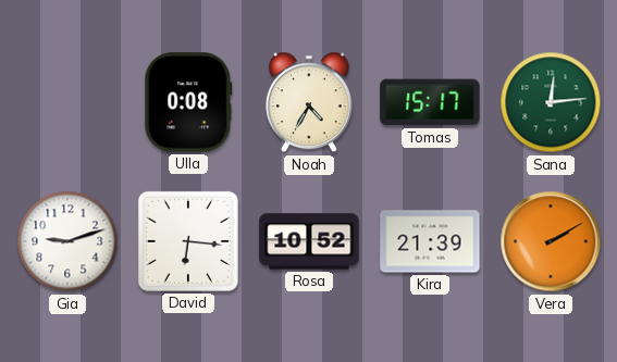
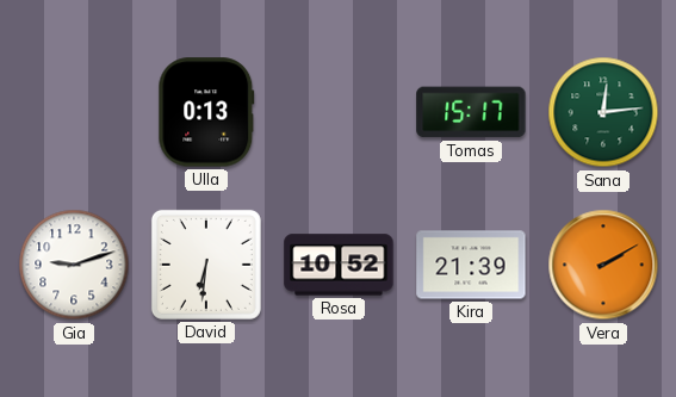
Ulla: 0:08 -> 0:13 (206, 112)
Noah: 4:35 -> none (309, 102)
David: 6:16 -> 6:31 (206, 265)
